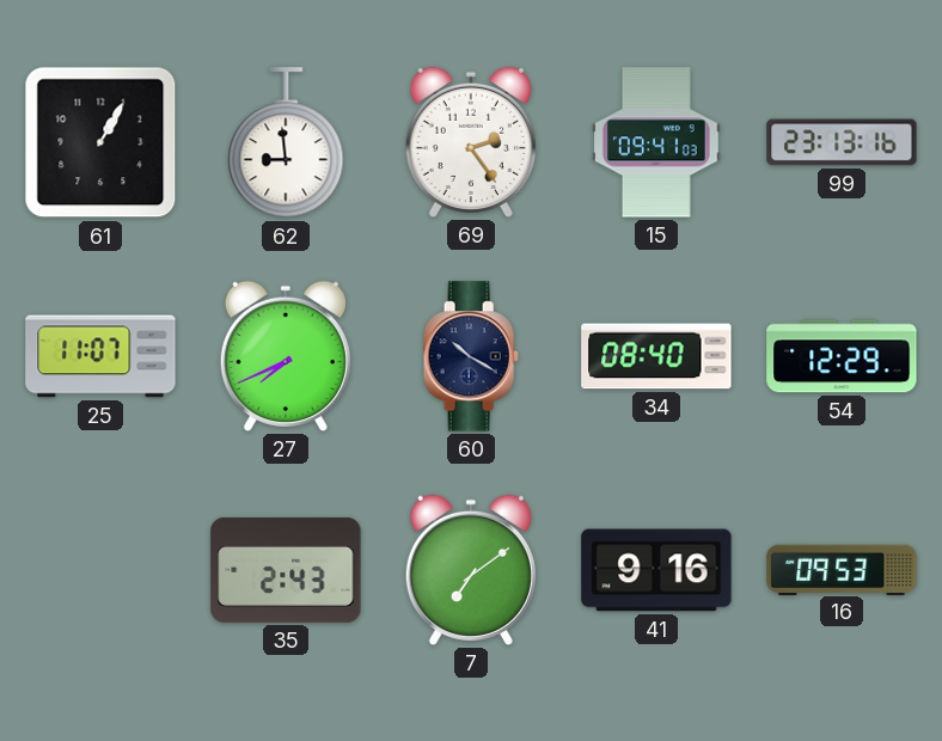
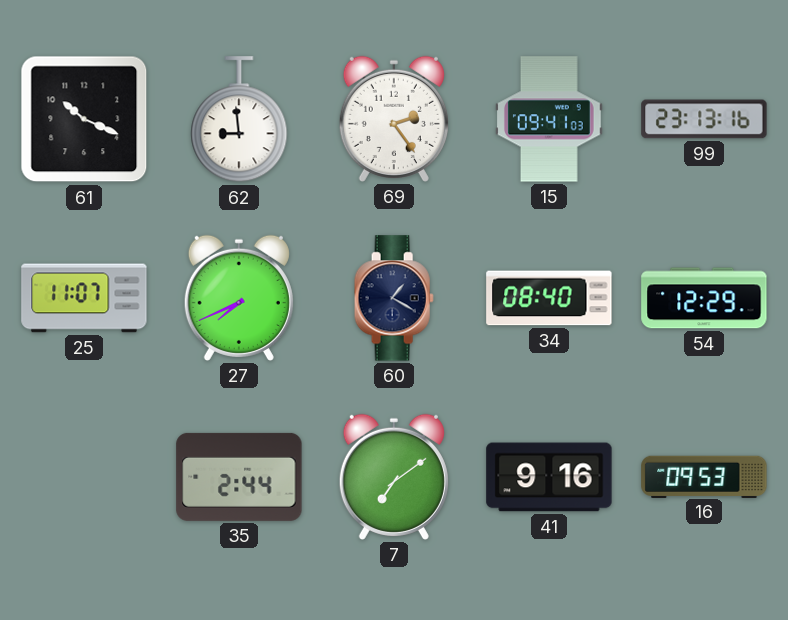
61: 1:05 -> 10:19 (84, 119)
60: 10:20 -> 1:20 (394, 298)
35: 2:43 -> 2:44 (239, 477)
